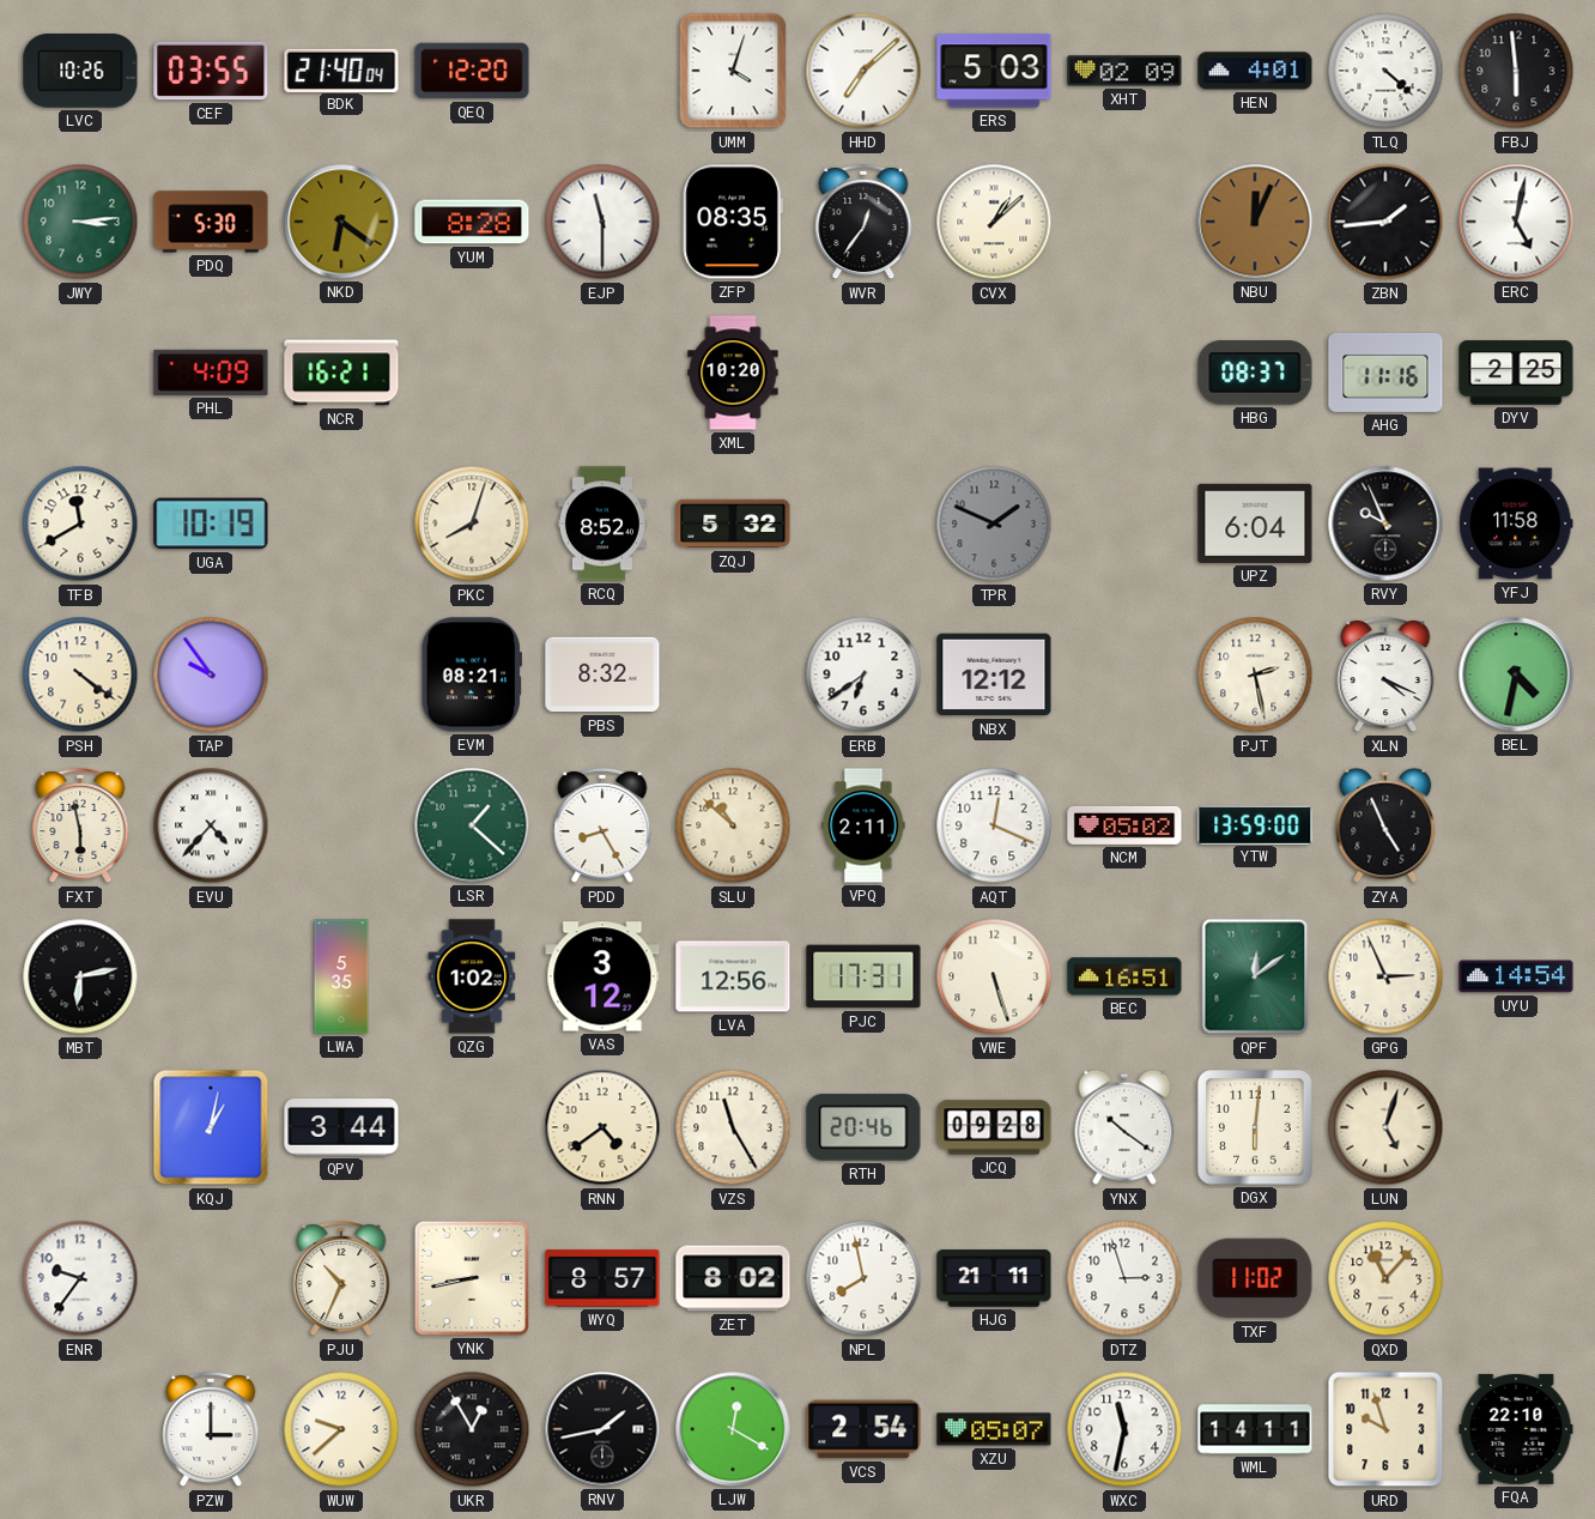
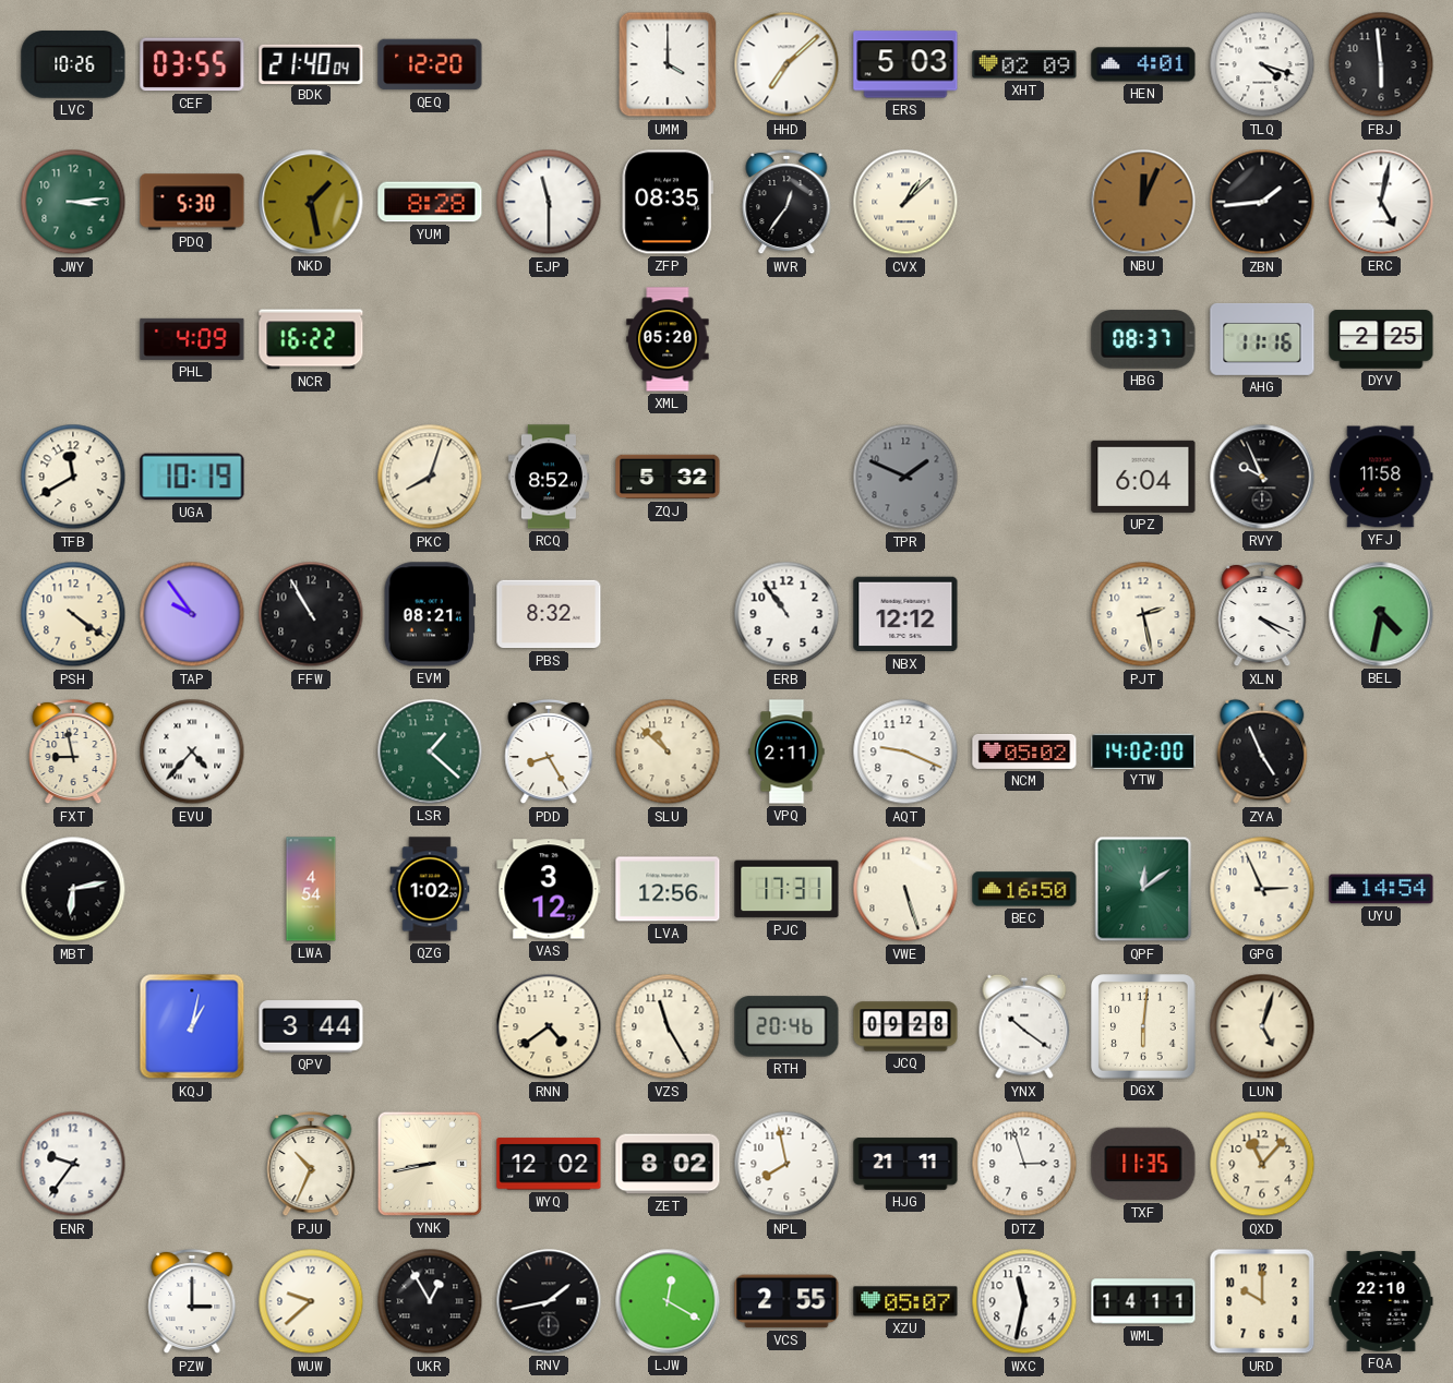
UMM: 4:03 -> 4:00 (668, 64)
TLQ: 4:22 -> 4:18 (1262, 64)
NKD: 6:21 -> 1:28 (311, 202)
NCR: 16:21 -> 16:22 (311, 339)
XML: 10:20 -> 05:20 (668, 339)
FFW: none -> 10:55 (311, 614)
ERB: 6:39 -> 10:54 (786, 614)
FXT: 5:58 -> 8:58 (73, 751)
AQT: 12:19 -> 9:19 (905, 751)
YTW: 13:59 -> 14:02 (1143, 750)
LWA: 5:35 -> 4:54 (311, 889)
BEC: 16:51 -> 16:50 (1024, 889)
WYQ: 8:57 -> 12:02 (549, 1164)
TXF: 11:02 -> 11:35 (1143, 1164)
VCS: 2:54 -> 2:55 (786, 1301)
URD: 9:57 -> 10:00 (1262, 1301)
